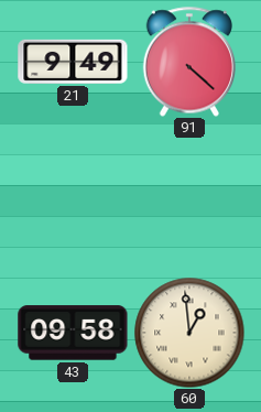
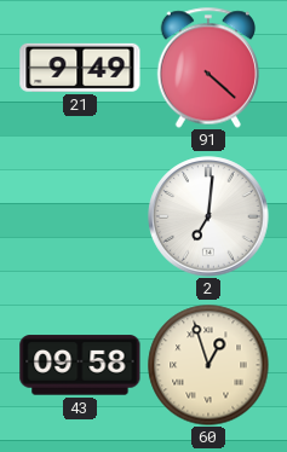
2: none -> 7:01 (208, 216)
60: 12:59 -> 12:57 (208, 365)
